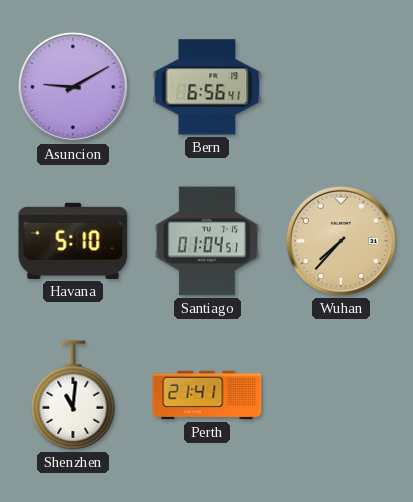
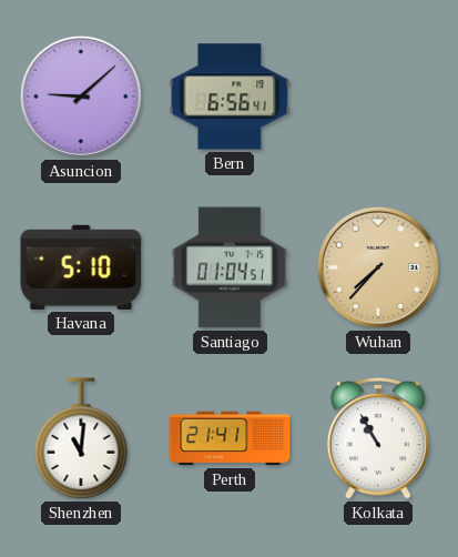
Asuncion: 9:10 -> 9:08 (81, 97)
Kolkata: none -> 10:55 (378, 438)
